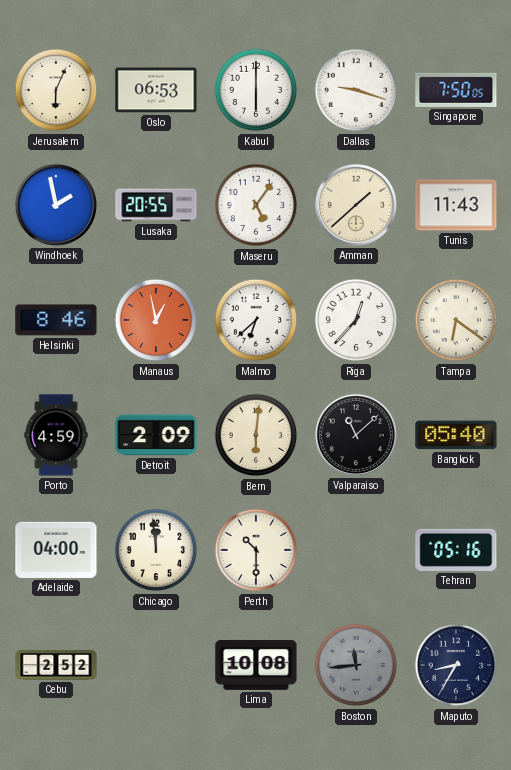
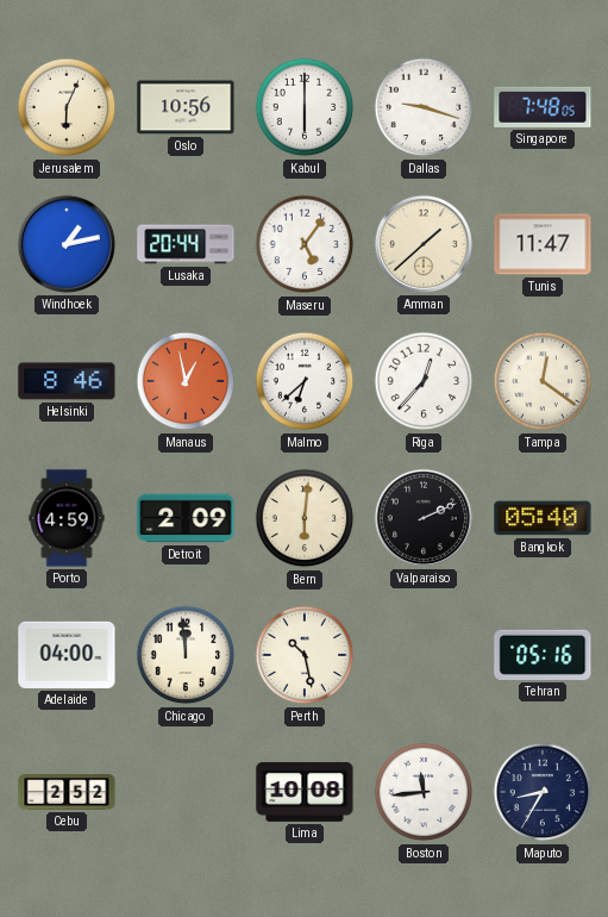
Oslo: 06:53 -> 10:56 (186, 107)
Singapore: 7:50 -> 7:48 (543, 107)
Windhoek: 1:58 -> 1:13 (67, 244)
Lusaka: 20:55 -> 20:44 (186, 244)
Tunis: 11:43 -> 11:47 (543, 244)
Tampa: 6:21 -> 12:21 (543, 381)
Valparaiso: 11:08 -> 2:11 (424, 518)
Perth: 10:30 -> 10:28 (305, 655)
Boston dial: grey -> white (424, 792)
